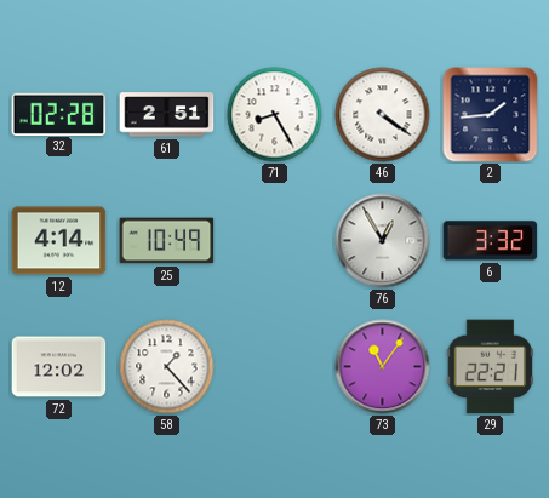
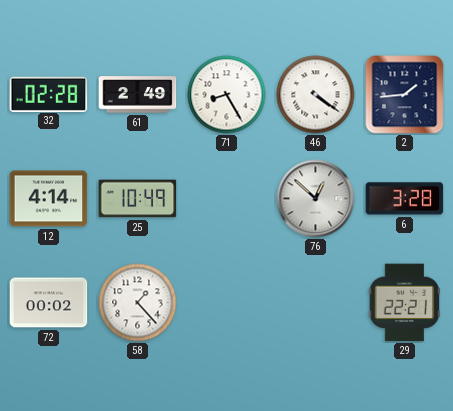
61: 2:51 -> 2:49 (138, 95)
76: 12:55 -> 12:52 (316, 199)
6: 3:32 -> 3:28 (405, 199)
72: 12:02 -> 00:02 (49, 303)
73: 11:06 -> none (383, 367)
